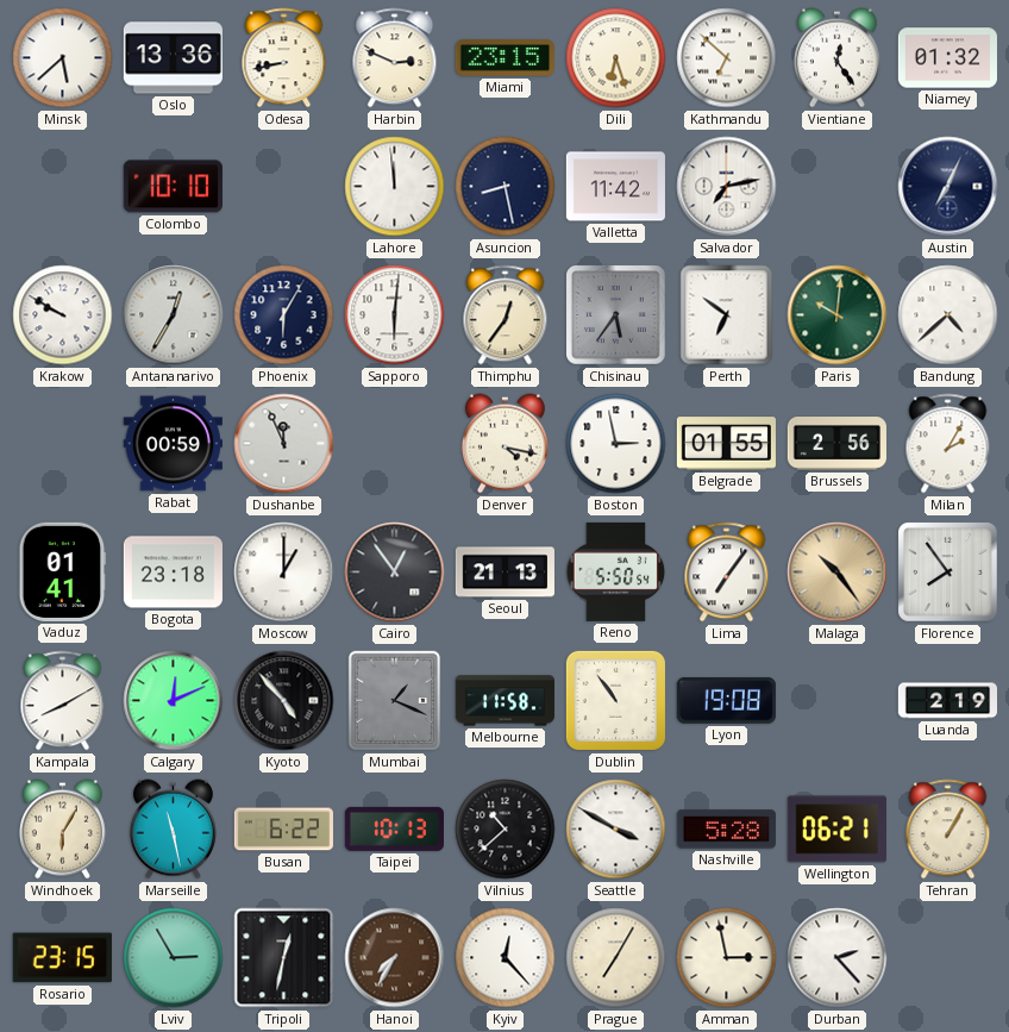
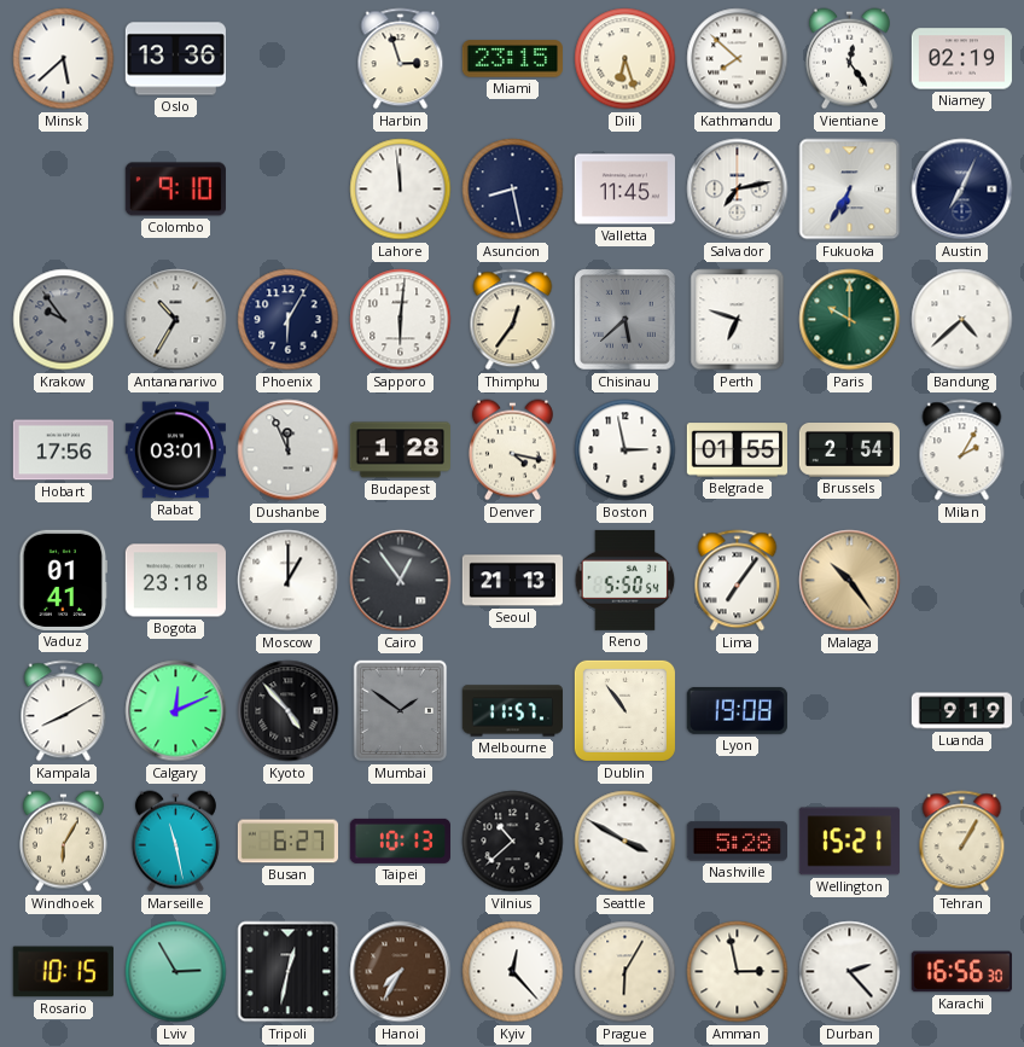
Odesa: 8:43 -> none (284, 58)
Harbin: 2:49 -> 2:57 (401, 59)
Kathmandu: 6:52 -> 7:52 (738, 59)
Niamey: 01:32 -> 02:19 (961, 59)
Colombo: 10:10 -> 9:10 (175, 190)
Valletta: 11:42 -> 11:45 (624, 190)
Fukuoka: none -> 6:35 (850, 190)
Krakow: 9:50 -> 9:54 (64, 320)
Krakow dial: white -> grey (64, 320)
Antananarivo: 12:35 -> 10:35 (176, 320)
Chisinau: 5:36 -> 5:38 (626, 320)
Perth: 6:51 -> 6:48 (738, 320)
Paris: 10:01 -> 10:00 (850, 320)
Hobart: none -> 17:56 (63, 450)
Rabat: 00:59 -> 03:01 (175, 450)
Budapest: none -> 1:28 (400, 450)
Brussels: 2:56 -> 2:54 (849, 450)
Florence: 7:54 -> none (948, 573)
Mumbai: 1:19 -> 1:51 (401, 711)
Melbourne: 11:58 -> 11:57 (512, 711)
Luanda: 2:19 -> 9:19 (961, 711)
Busan: 6:22 -> 6:27 (287, 842)
Wellington: 06:21 -> 15:21 (849, 842)
Rosario: 23:15 -> 10:15 (63, 972)
Prague: 7:05 -> 6:05 (626, 972)
Karachi: none -> 16:56 (961, 972)
